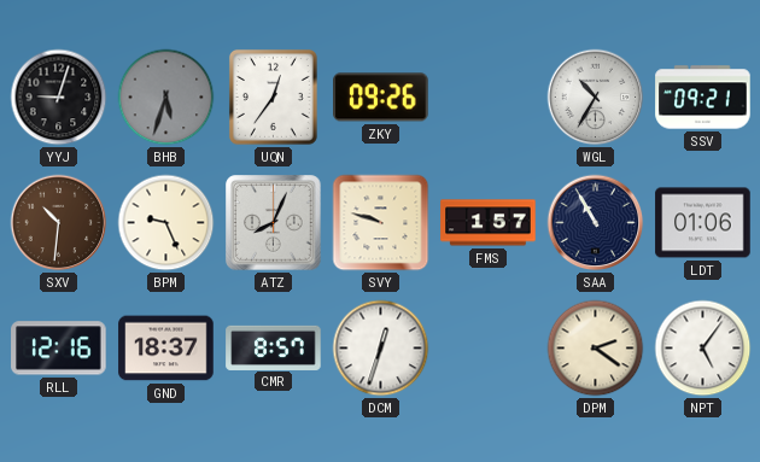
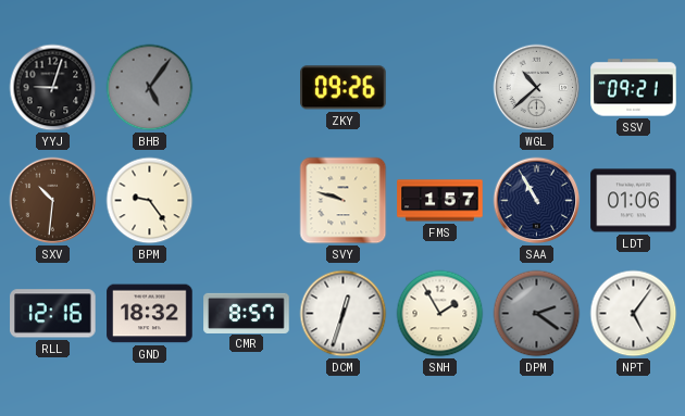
BHB: 5:33 -> 5:06 (150, 88)
UQN: 12:36 -> none (273, 97)
WGL: 10:35 -> 10:38 (537, 88)
BPM: 9:26 -> 9:24 (150, 201)
ATZ: 8:04 -> none (274, 223)
GND: 18:37 -> 18:32 (150, 314)
SNH: none -> 1:55 (440, 314)
DPM dial: cream -> grey (537, 314)
